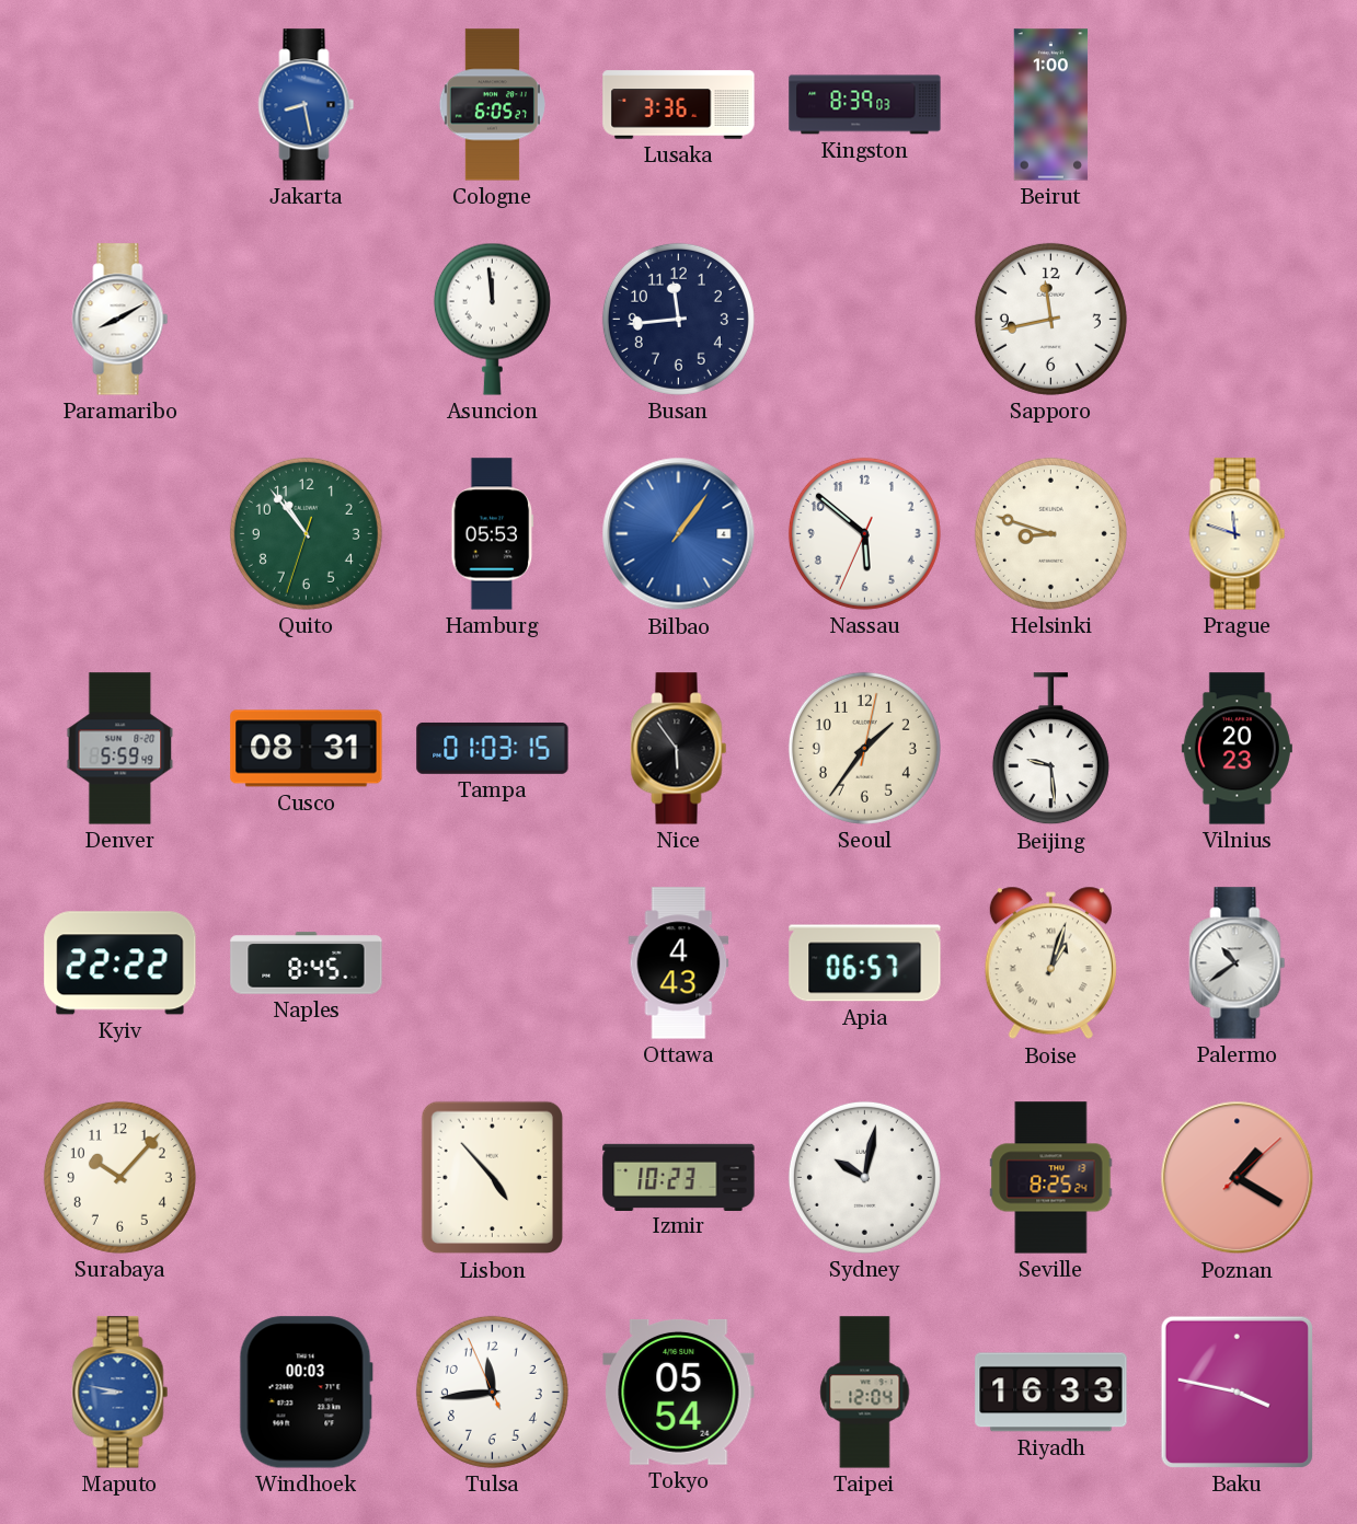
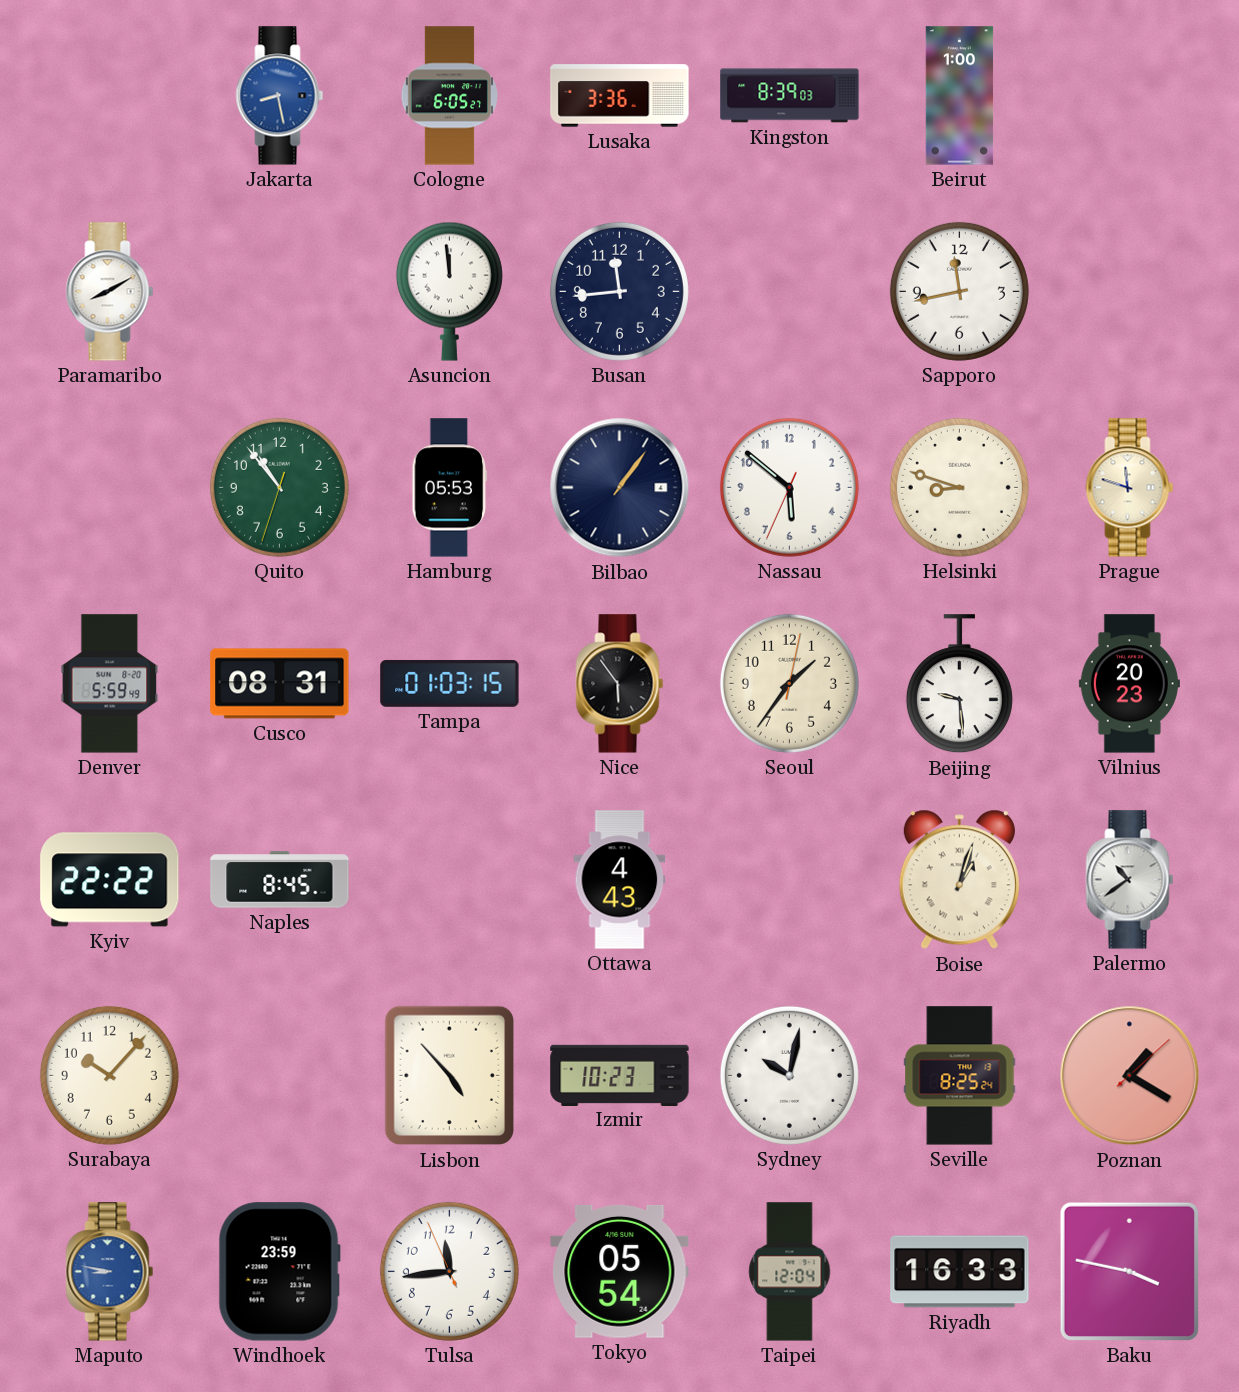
Bilbao dial: blue -> navy (620, 488)
Apia: 06:57 -> none (865, 963)
Windhoek: 00:03 -> 23:59 (279, 1272)
